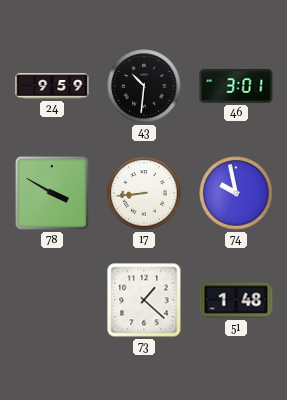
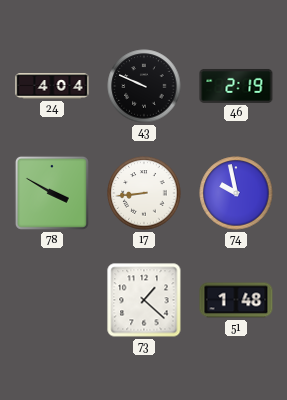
24: 9:59 -> 4:04 (52, 86)
43: 10:31 -> 9:49 (144, 86)
46: 3:01 -> 2:19 (236, 86)
